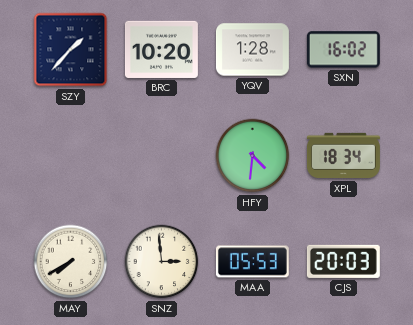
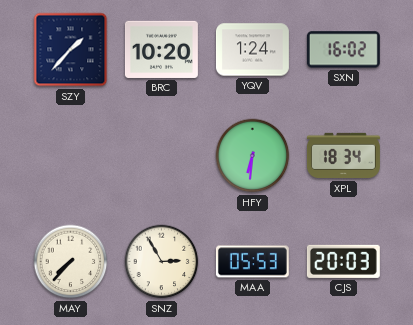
YQV: 1:28 -> 1:24 (252, 50)
HFY: 4:31 -> 6:31 (253, 156)
MAY: 7:40 -> 7:37 (71, 262)
SNZ: 2:59 -> 2:55 (162, 262)
